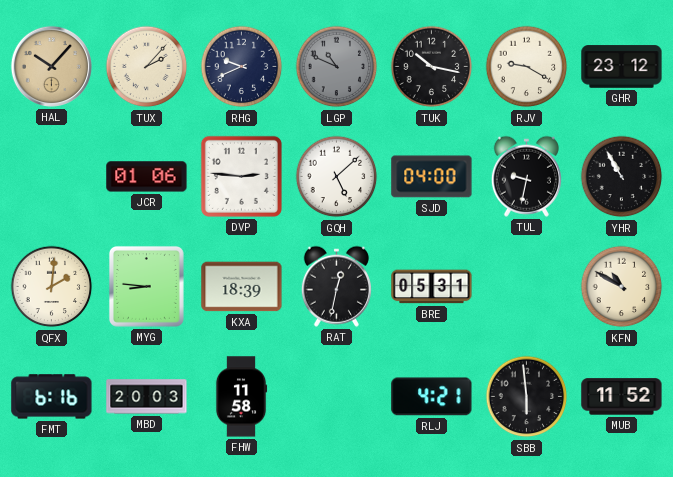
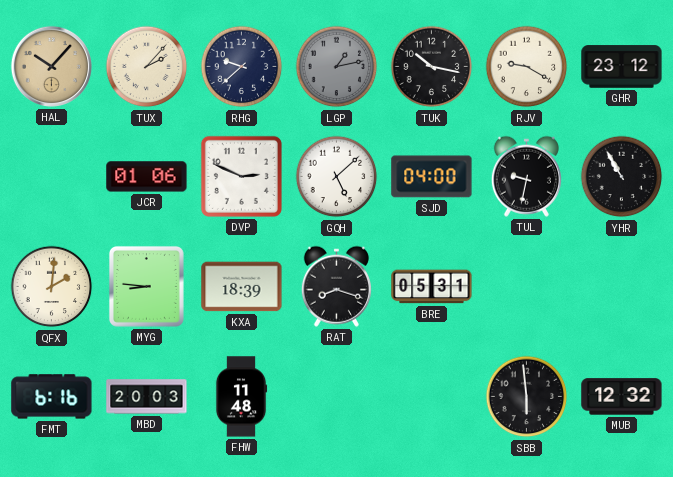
RHG: 9:41 -> 9:38 (242, 67)
LGP: 10:49 -> 1:13 (337, 67)
DVP: 2:46 -> 2:49 (241, 176)
RAT: 12:32 -> 8:18 (336, 286)
KFN: 10:50 -> none (622, 287)
FHW: 11:58 -> 11:48 (241, 397)
RLJ: 4:21 -> none (432, 397)
MUB: 11:52 -> 12:32 (622, 397)
